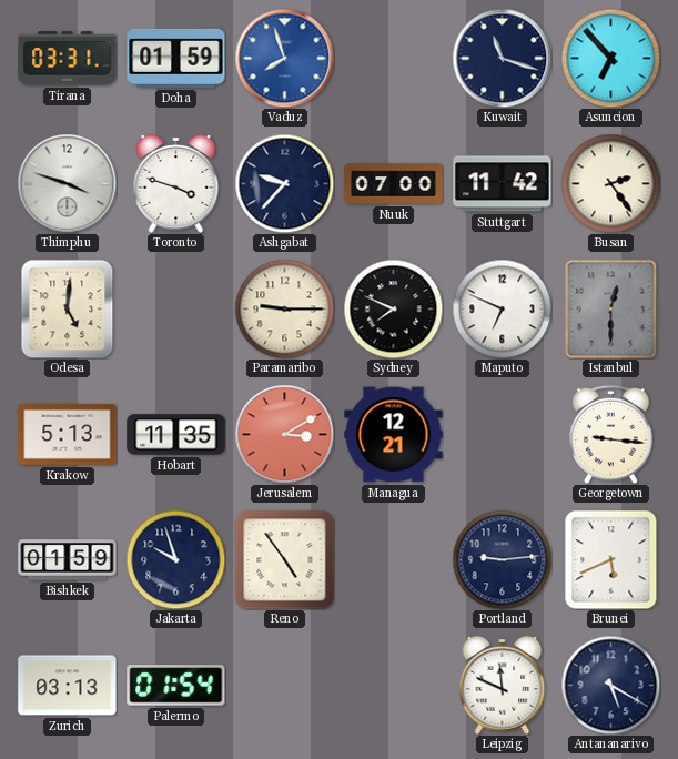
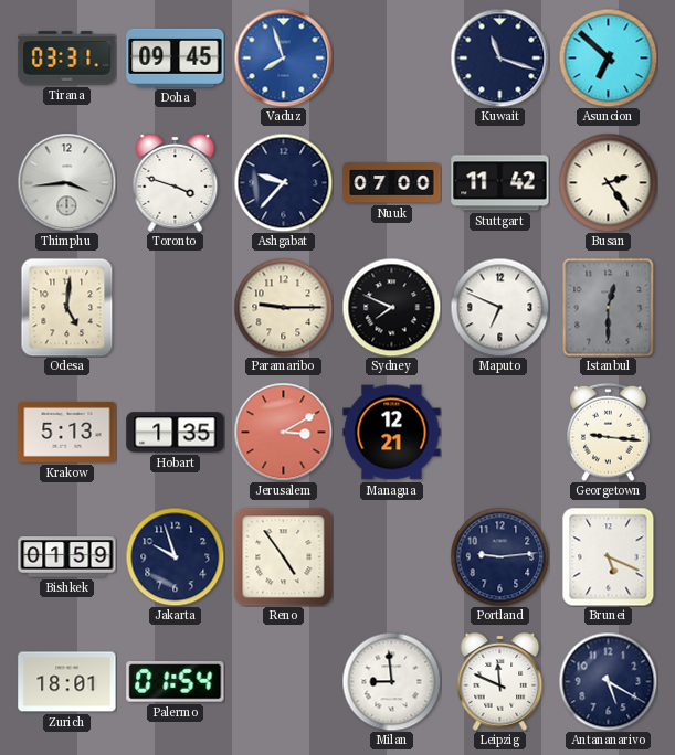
Doha: 01:59 -> 09:45 (176, 57)
Asuncion: 6:53 -> 6:52 (608, 57)
Thimphu: 3:48 -> 3:44 (66, 182)
Hobart: 11:35 -> 1:35 (176, 433)
Brunei: 5:41 -> 5:19 (609, 556)
Zurich: 03:13 -> 18:01 (67, 682)
Milan: none -> 8:59 (391, 681)
